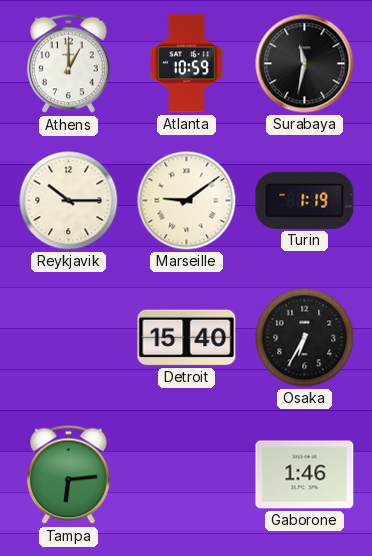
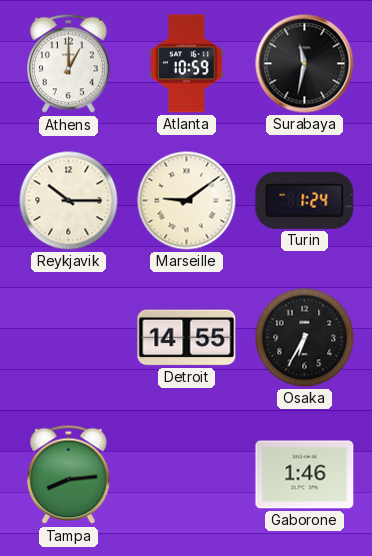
Turin: 1:19 -> 1:24 (305, 200)
Detroit: 15:40 -> 14:55 (187, 338)
Tampa: 6:14 -> 8:14 (69, 475)
